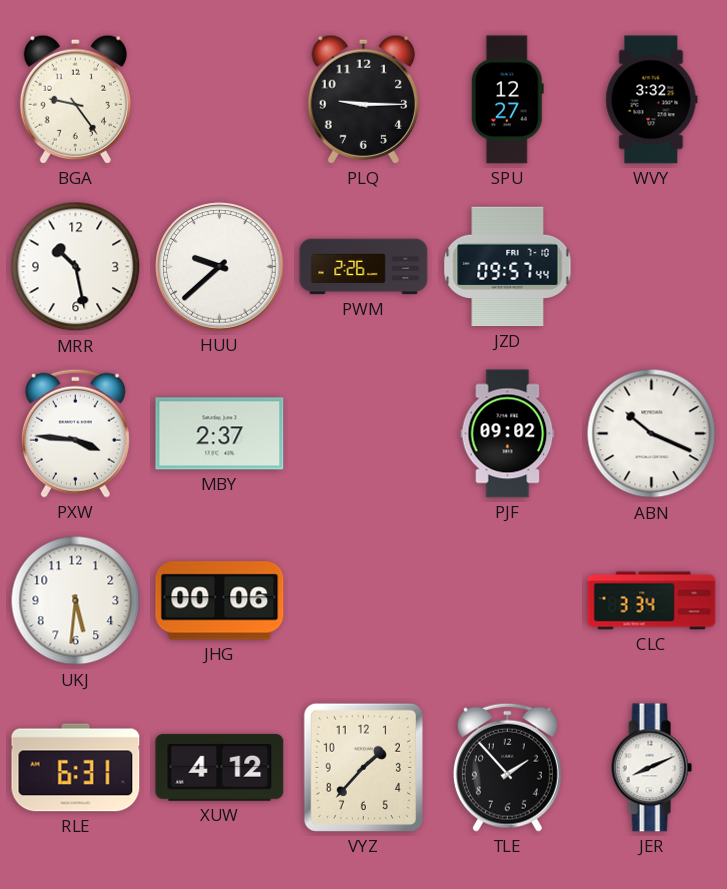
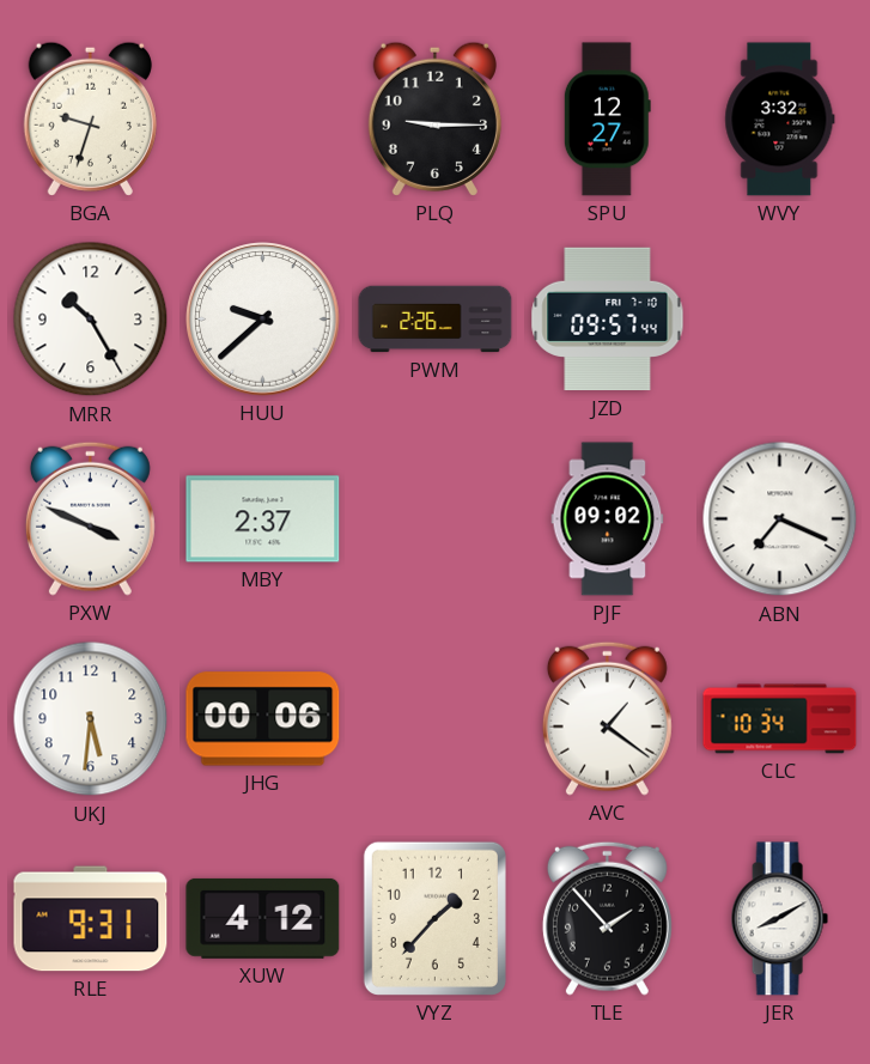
BGA: 9:24 -> 9:33 (90, 118)
MRR: 10:28 -> 10:25 (91, 320)
PXW: 3:46 -> 3:49 (90, 518)
ABN: 10:19 -> 7:19 (780, 519)
AVC: none -> 1:21 (607, 718)
CLC: 3:34 -> 10:34 (780, 719)
RLE: 6:31 -> 9:31 (91, 919)
JER: 8:11 -> 8:10 (779, 919)
